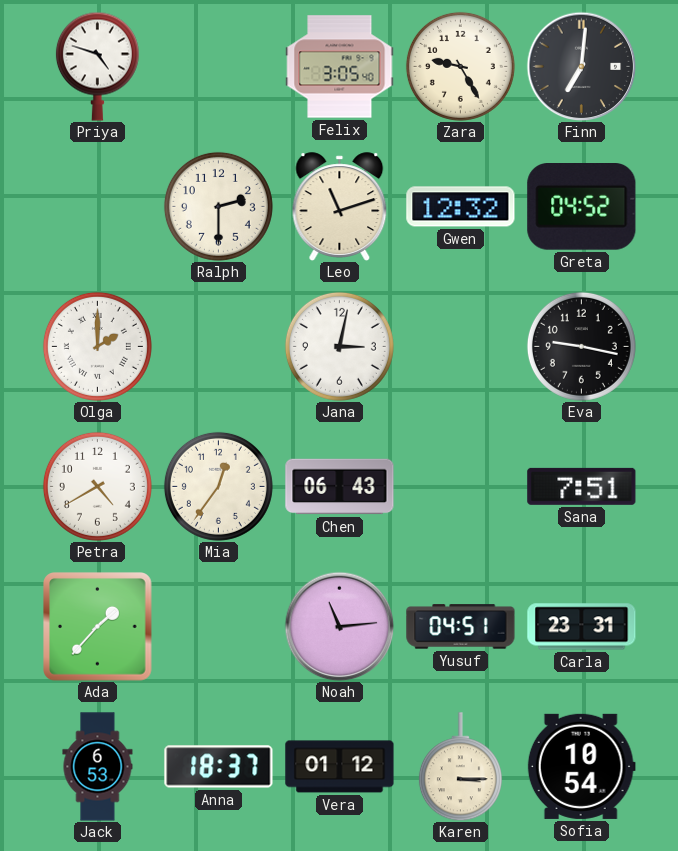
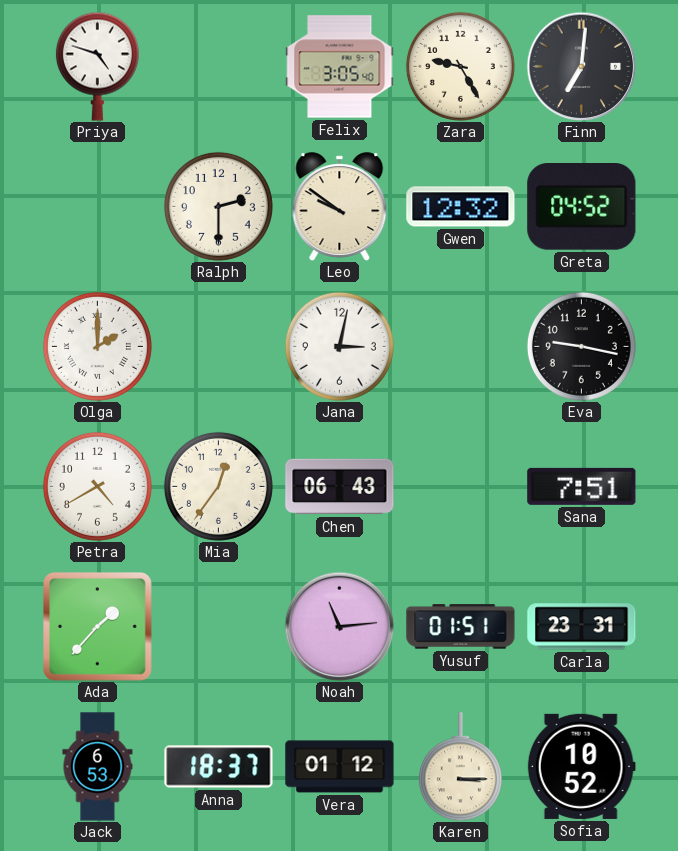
Leo: 11:12 -> 9:51 (340, 207)
Yusuf: 04:51 -> 01:51 (461, 627)
Sofia: 10:54 -> 10:52 (581, 766)
